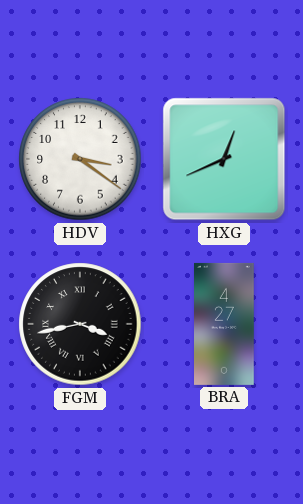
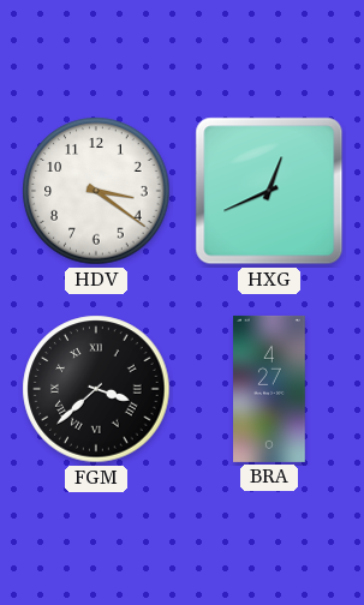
FGM: 3:43 -> 3:38 (96, 389)
